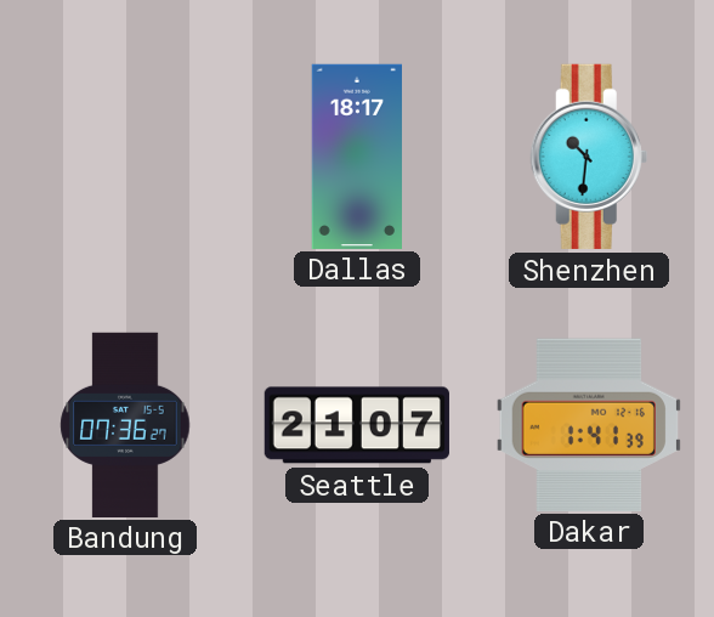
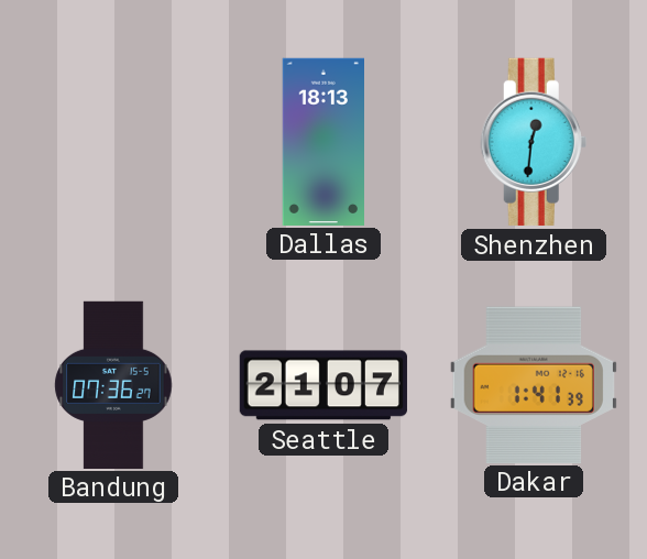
Dallas: 18:17 -> 18:13 (322, 141)
Shenzhen: 10:31 -> 12:31 (534, 142)
